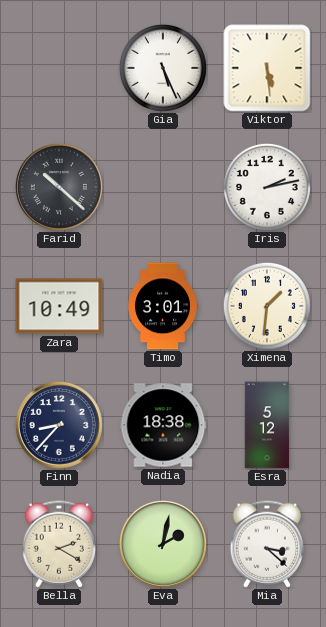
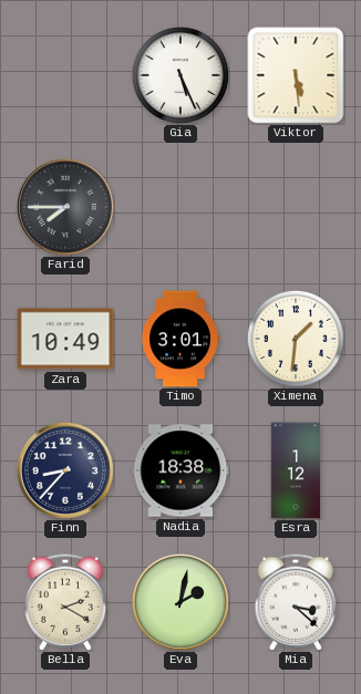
Farid: 10:22 -> 7:45 (65, 207)
Iris: 2:13 -> none (267, 187)
Esra: 5:12 -> 1:12 (296, 470)
